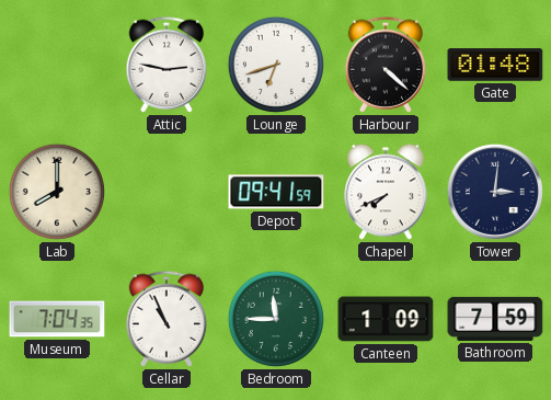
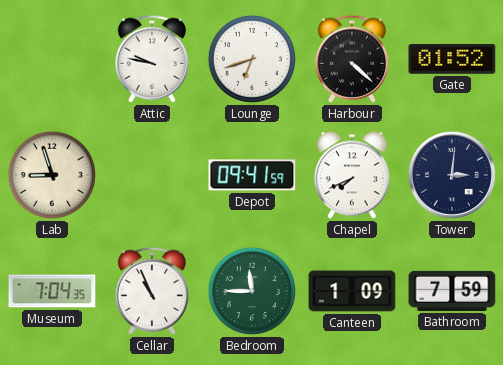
Attic: 2:47 -> 9:47 (152, 59)
Gate: 01:48 -> 01:52 (452, 59)
Lab: 8:00 -> 8:57 (52, 175)
